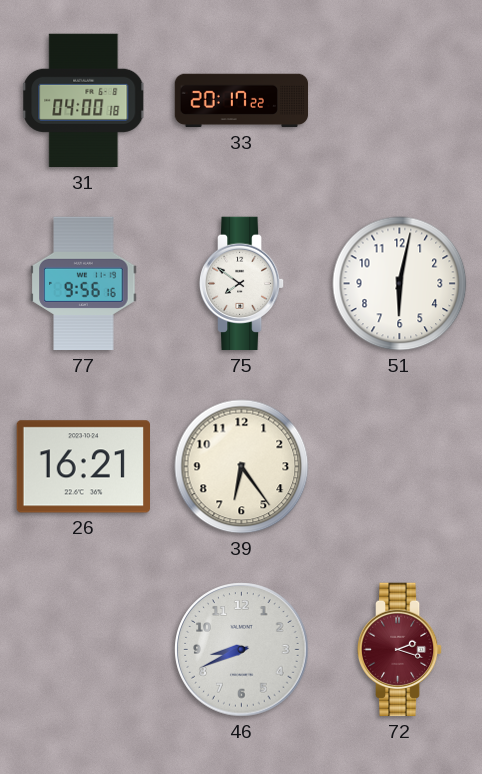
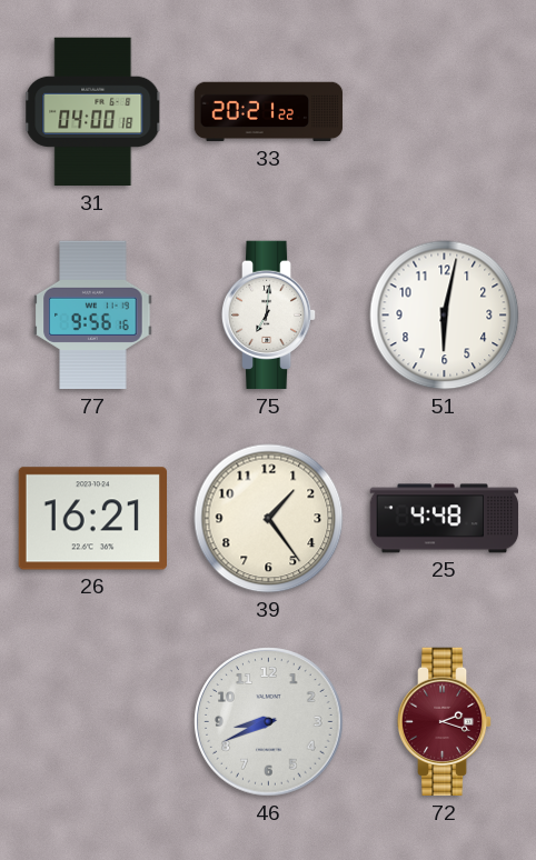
33: 20:17 -> 20:21 (269, 112)
75: 7:51 -> 7:01 (269, 316)
39: 6:24 -> 1:24 (269, 519)
25: none -> 4:48 (445, 519)
